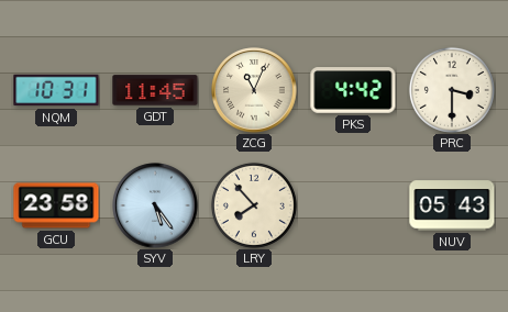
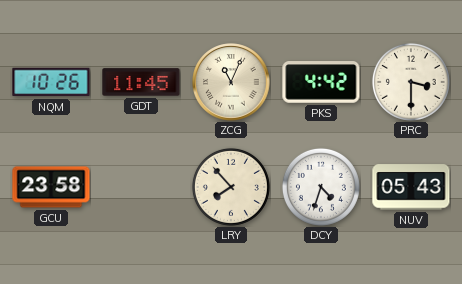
NQM: 10:31 -> 10:26 (51, 82)
SYV: 5:24 -> none (155, 205)
DCY: none -> 4:33 (321, 187)
